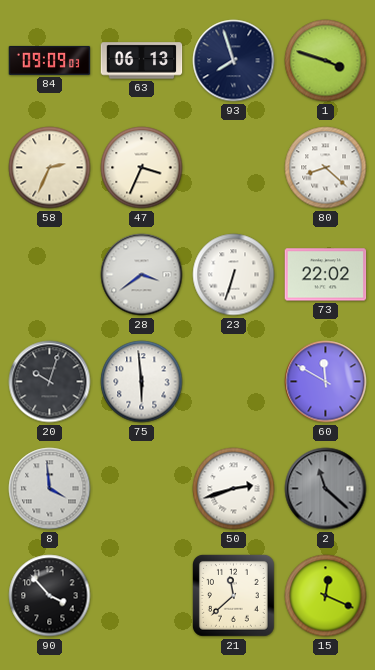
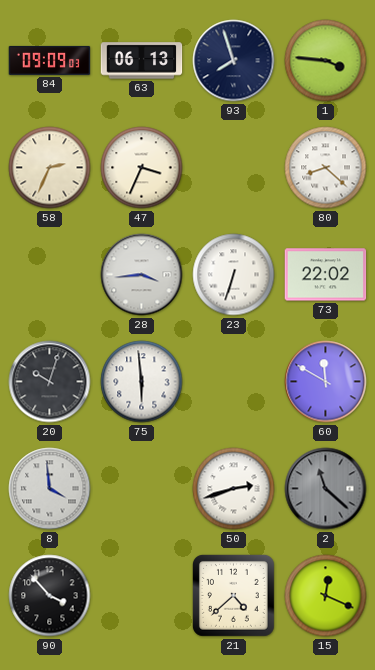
1: 3:48 -> 3:46 (326, 61)
28: 3:39 -> 3:44 (142, 275)
21: 11:38 -> 4:38 (233, 595)
